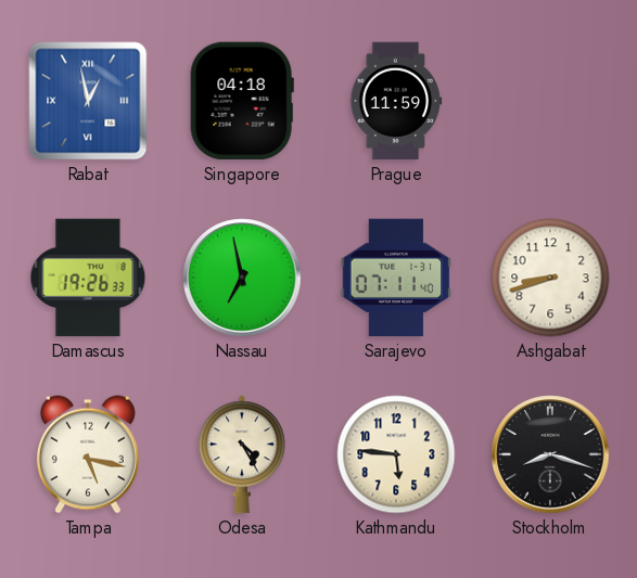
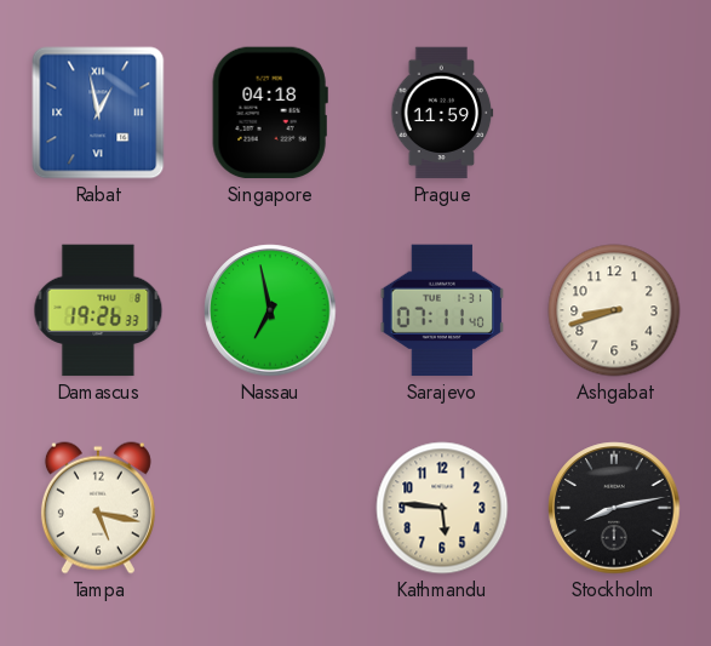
Odesa: 4:25 -> none (242, 454)
Stockholm: 8:18 -> 8:13 (614, 508)
